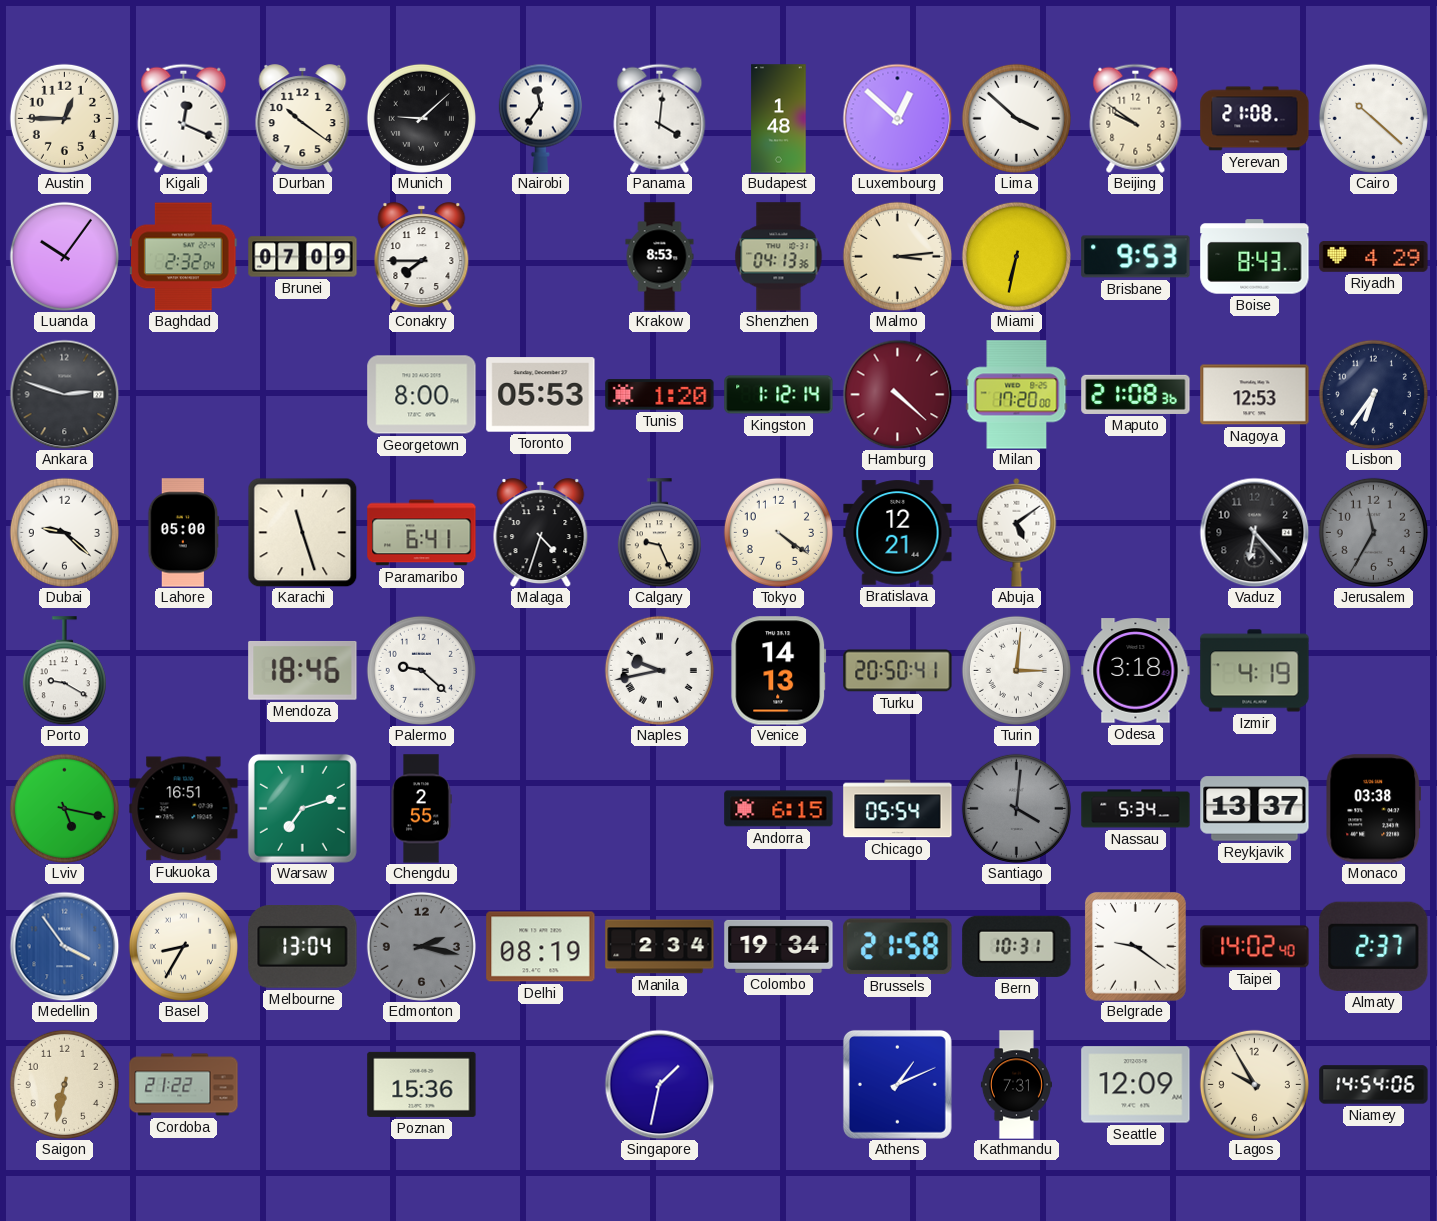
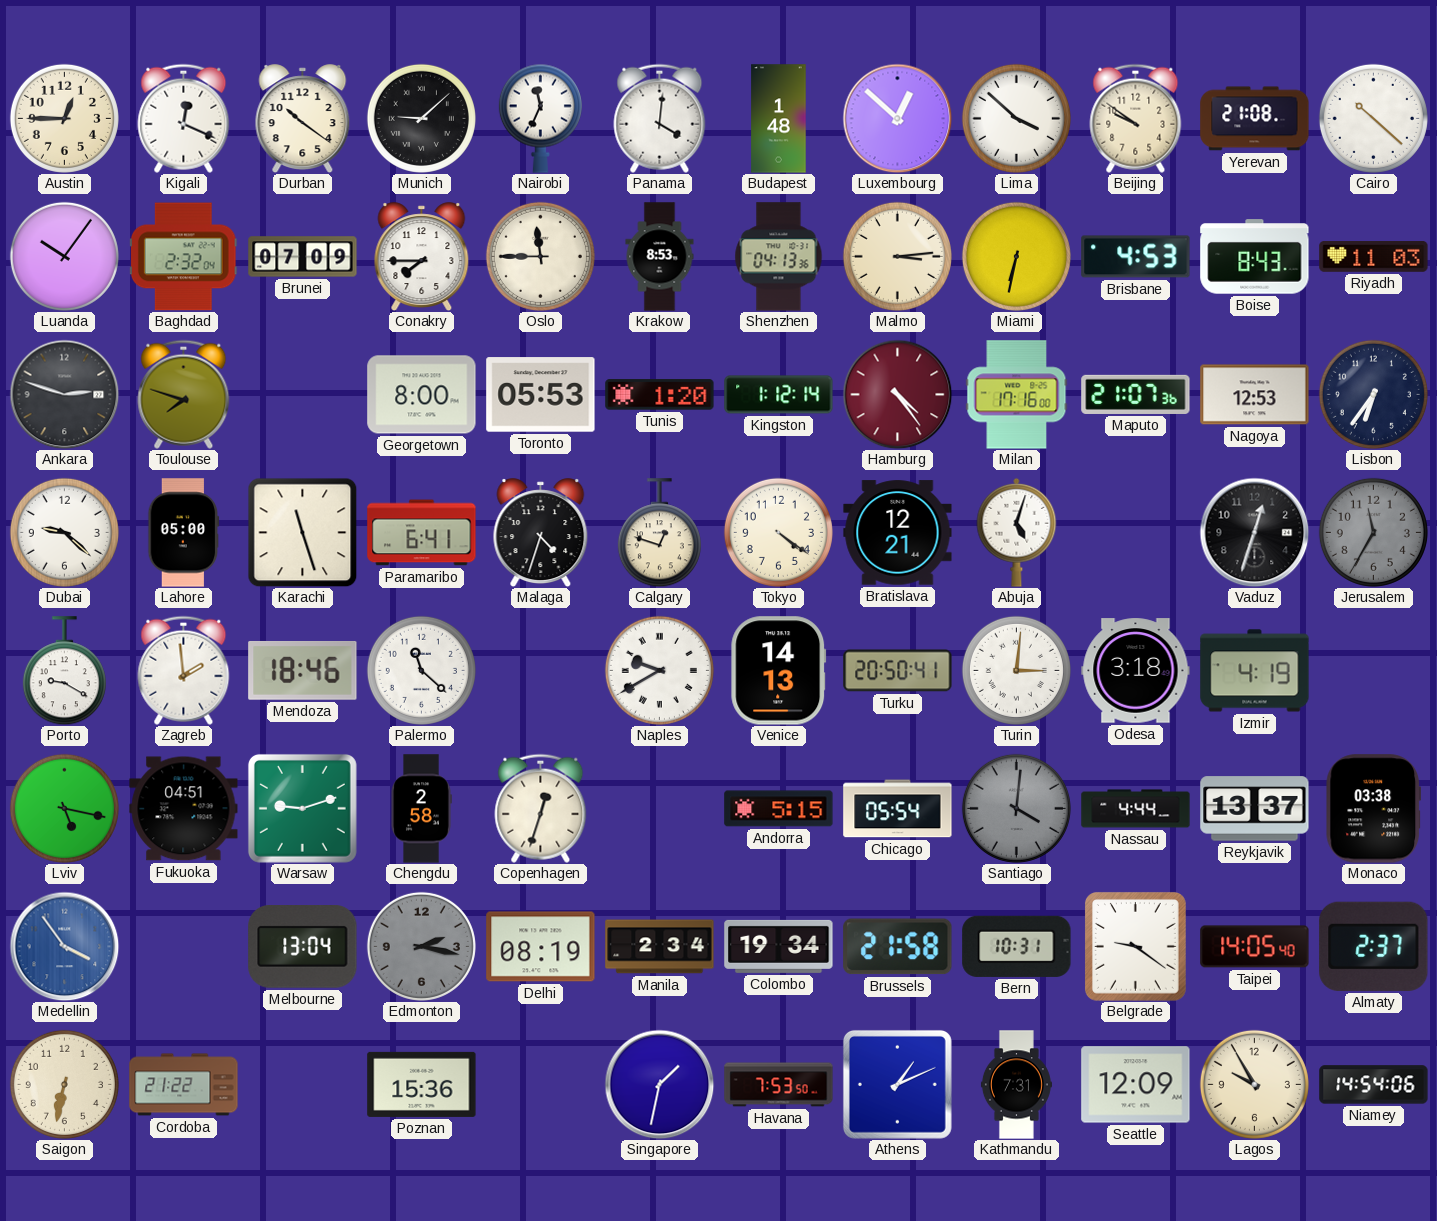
Nairobi: 11:36 -> 11:34 (540, 118)
Oslo: none -> 11:45 (540, 256)
Brisbane: 9:53 -> 4:53 (1136, 257)
Riyadh: 4:29 -> 11:03 (1374, 257)
Toulouse: none -> 7:48 (184, 394)
Hamburg: 4:22 -> 4:24 (897, 394)
Milan: 17:20 -> 17:16 (1017, 395)
Maputo: 21:08 -> 21:07 (1136, 394)
Calgary: 9:26 -> 12:48 (659, 533)
Abuja: 5:09 -> 5:03 (1017, 532)
Vaduz: 6:23 -> 12:33 (1254, 532)
Zagreb: none -> 1:59 (184, 670)
Palermo: 9:22 -> 11:22 (421, 670)
Naples: 9:43 -> 9:40 (659, 670)
Fukuoka: 16:51 -> 04:51 (184, 809)
Warsaw: 7:12 -> 9:12 (302, 808)
Chengdu: 2:55 -> 2:58 (421, 809)
Copenhagen: none -> 12:33 (541, 808)
Andorra: 6:15 -> 5:15 (779, 809)
Nassau: 5:34 -> 4:44 (1136, 809)
Basel: 8:35 -> none (183, 946)
Taipei: 14:02 -> 14:05 (1255, 947)
Havana: none -> 7:53 (779, 1085)
